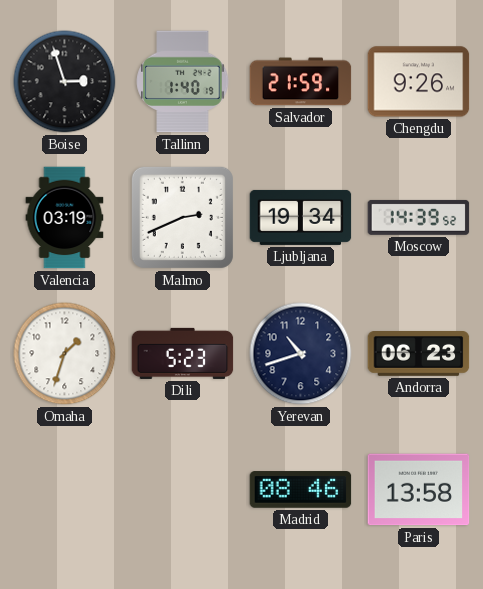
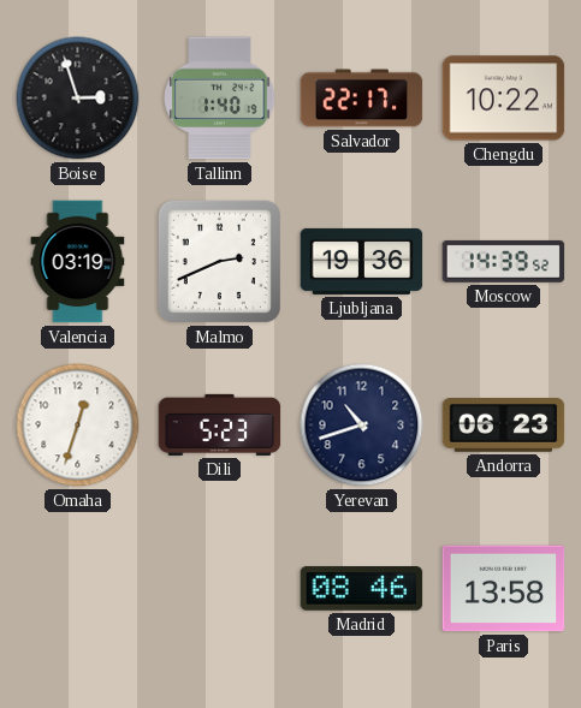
Salvador: 21:59 -> 22:17 (362, 99)
Chengdu: 9:26 -> 10:22 (504, 99)
Ljubljana: 19:34 -> 19:36 (362, 261)
Omaha: 1:33 -> 12:33 (78, 426)
